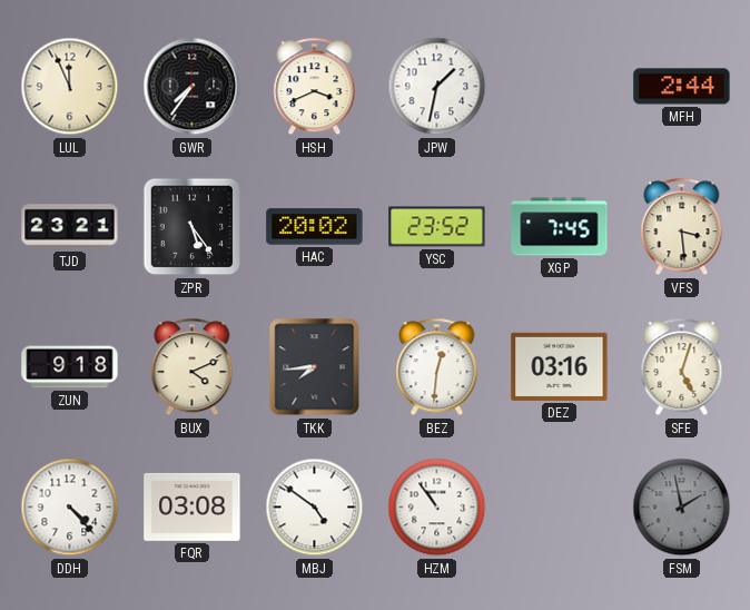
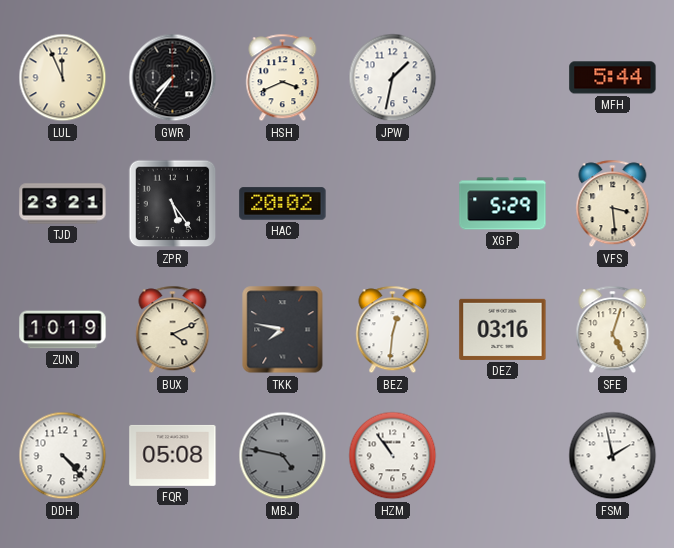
MFH: 2:44 -> 5:44 (613, 78)
YSC: 23:52 -> none (437, 227)
XGP: 7:45 -> 5:29 (503, 204)
ZUN: 9:18 -> 10:19 (63, 330)
TKK: 7:44 -> 7:47 (283, 330)
FQR: 03:08 -> 05:08 (173, 455)
MBJ: 4:51 -> 4:47 (283, 456)
MBJ dial: white -> grey (283, 456)
FSM dial: grey -> white (613, 456)
